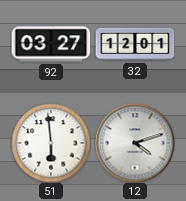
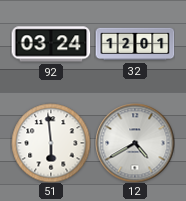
92: 03:27 -> 03:24 (51, 44)
12: 4:12 -> 4:40 (135, 143)
